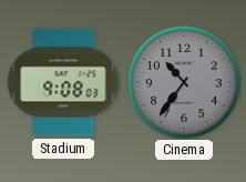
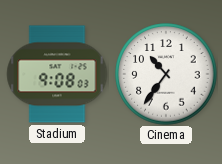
Cinema dial: grey -> white (166, 74)
